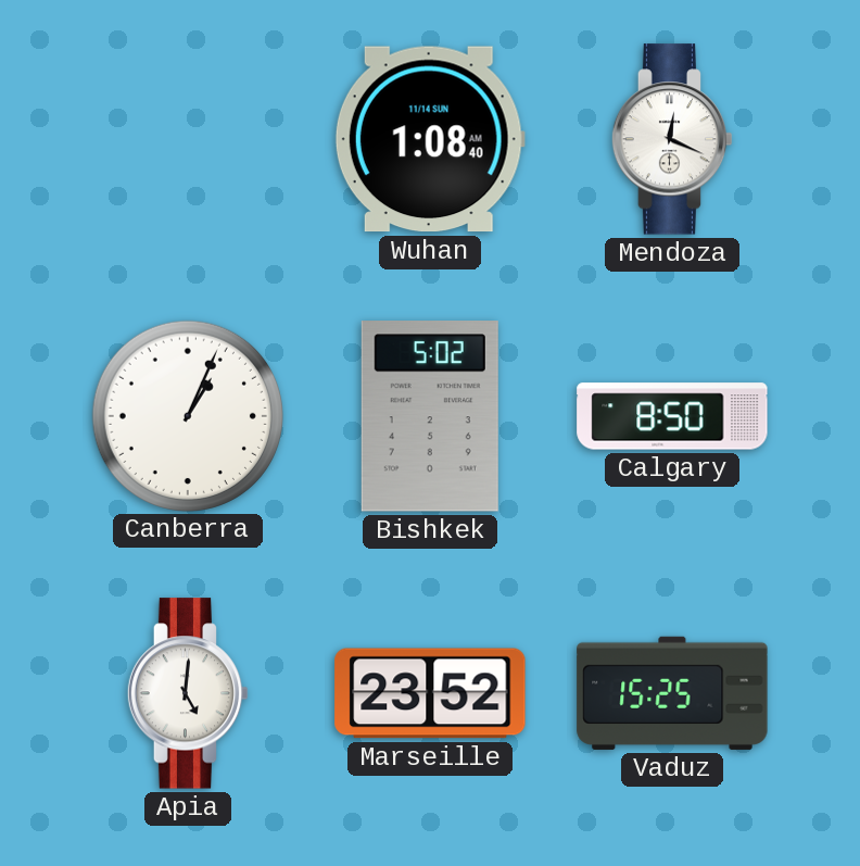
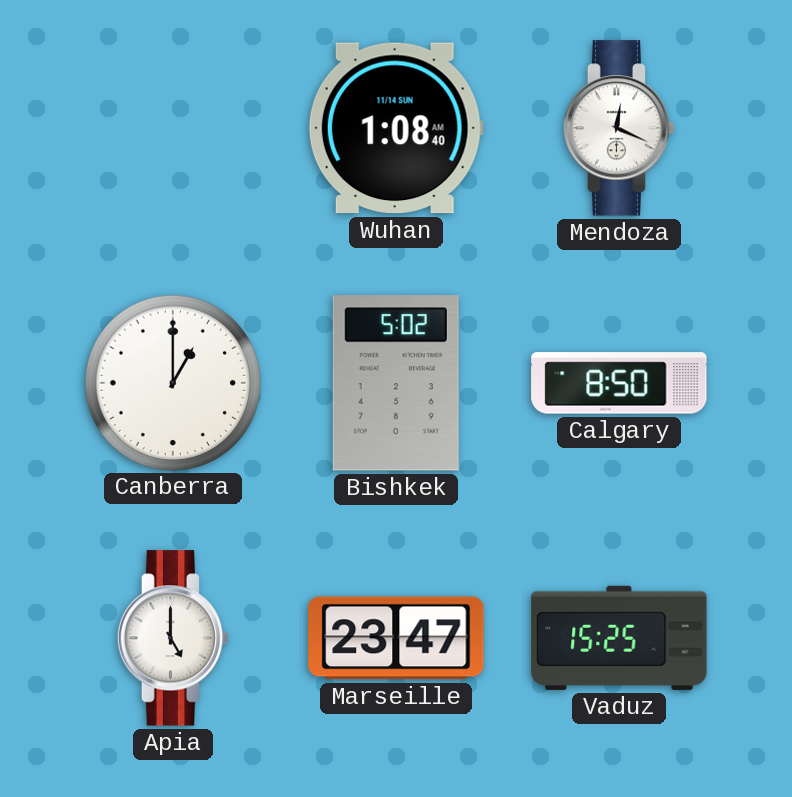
Canberra: 1:04 -> 1:00 (172, 382)
Apia: 5:01 -> 5:00 (173, 638)
Marseille: 23:52 -> 23:47 (396, 638)
